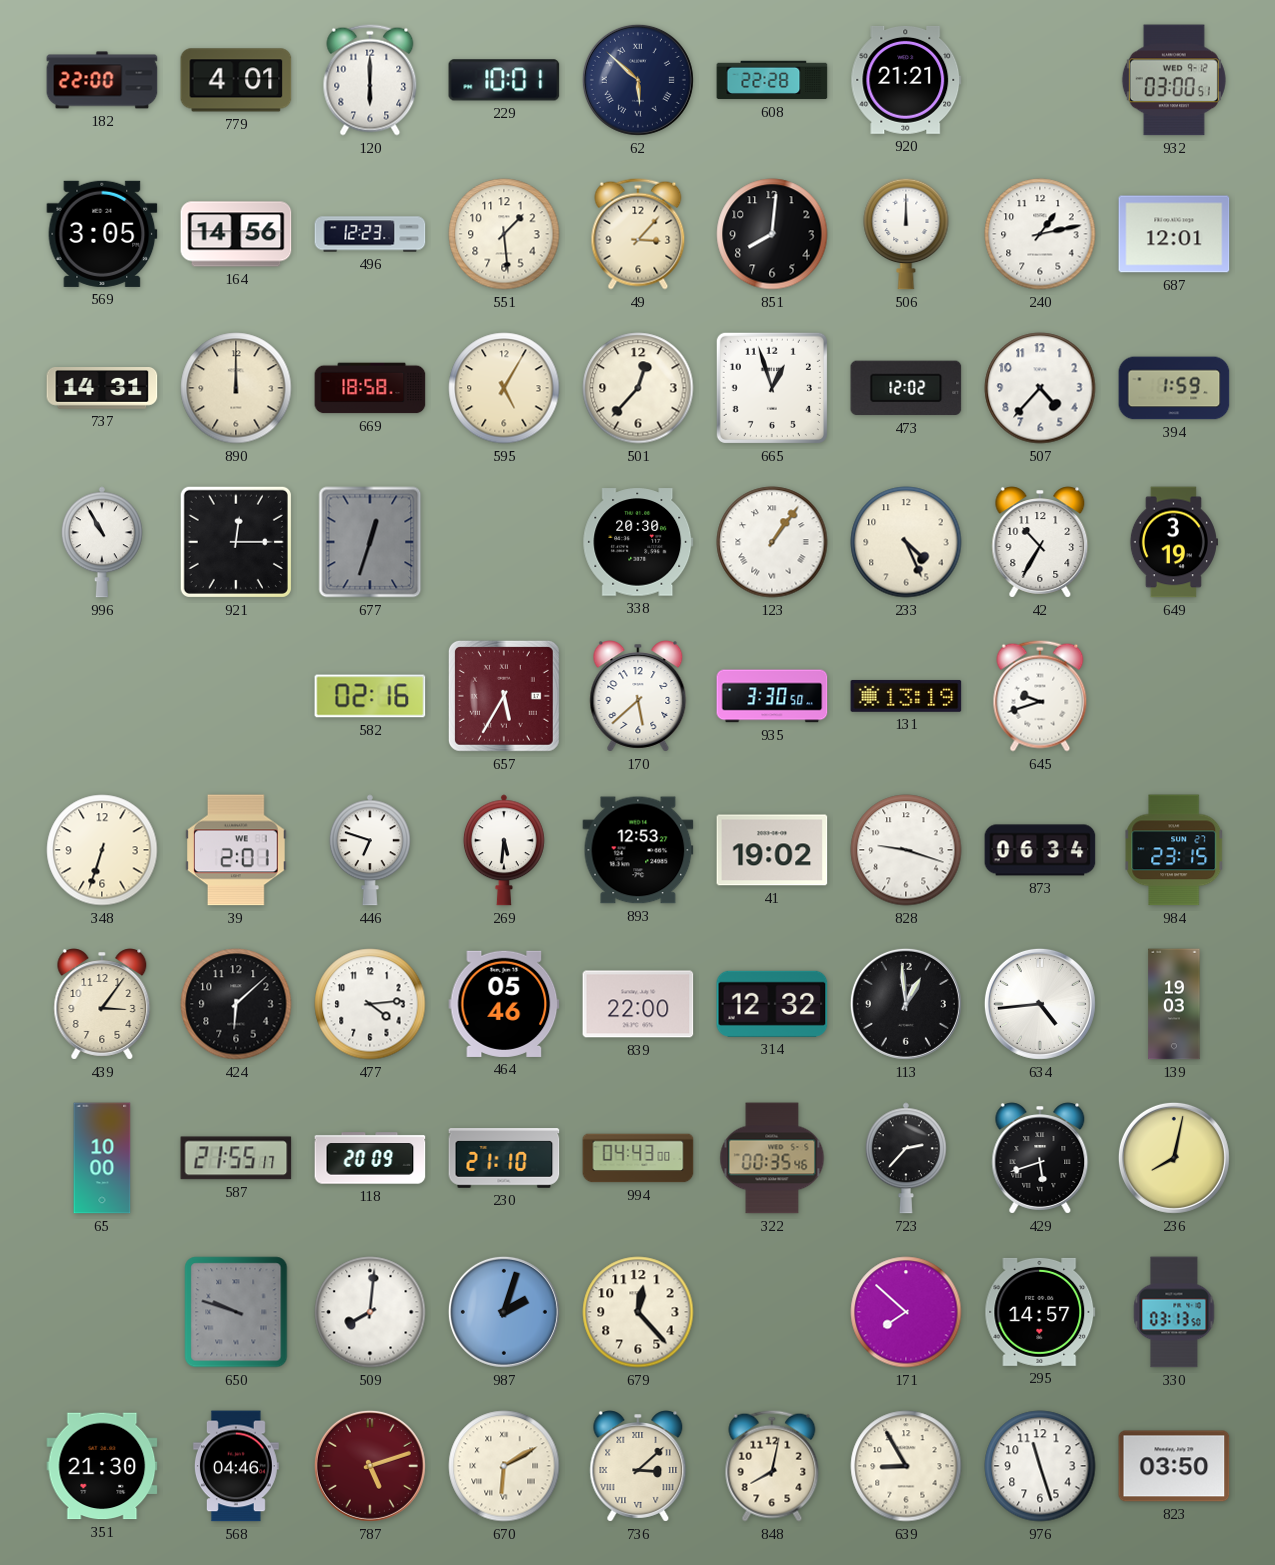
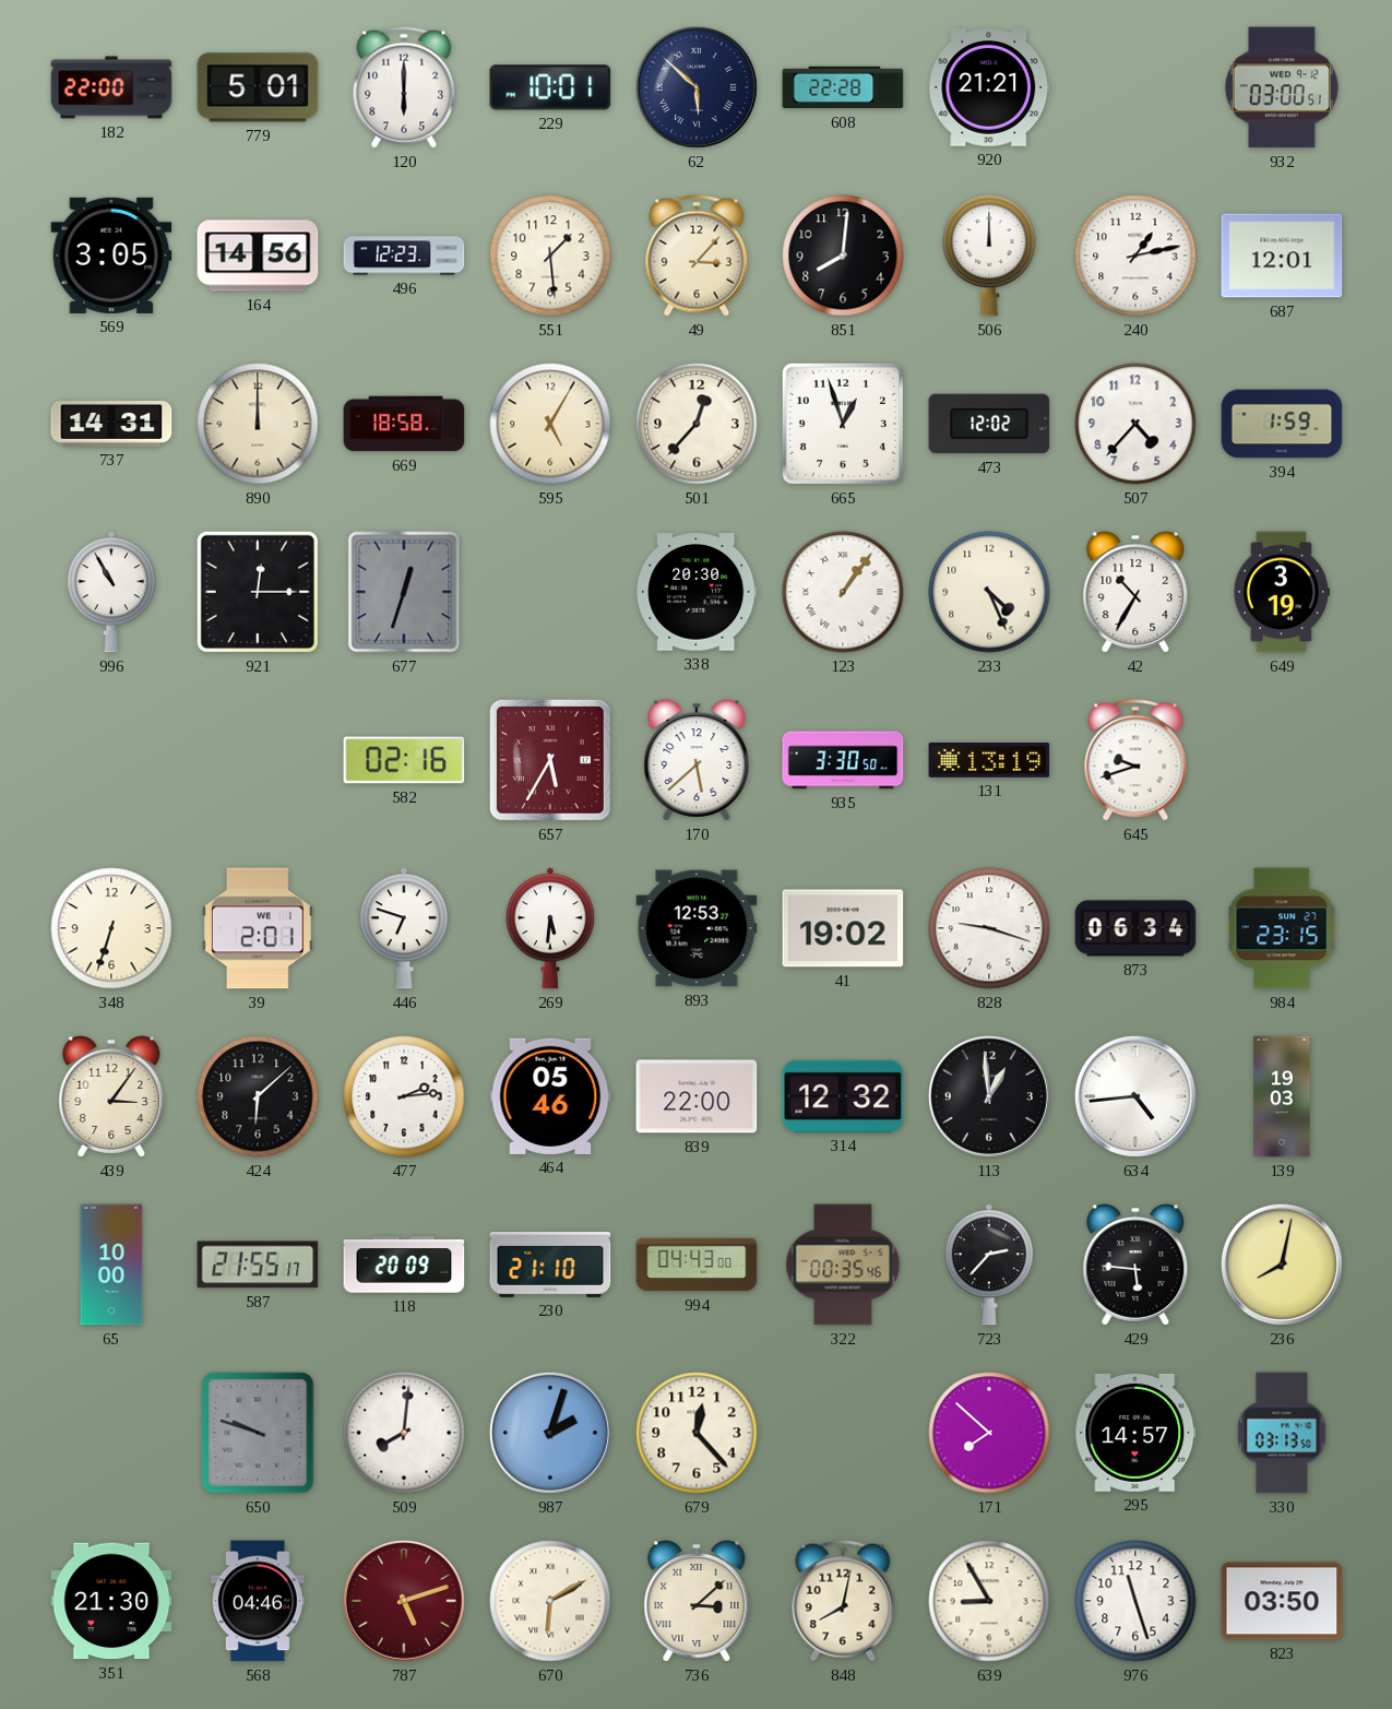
779: 4:01 -> 5:01 (258, 87)
477: 4:14 -> 2:14 (404, 1096)
429: 5:42 -> 5:46 (1135, 1265)
